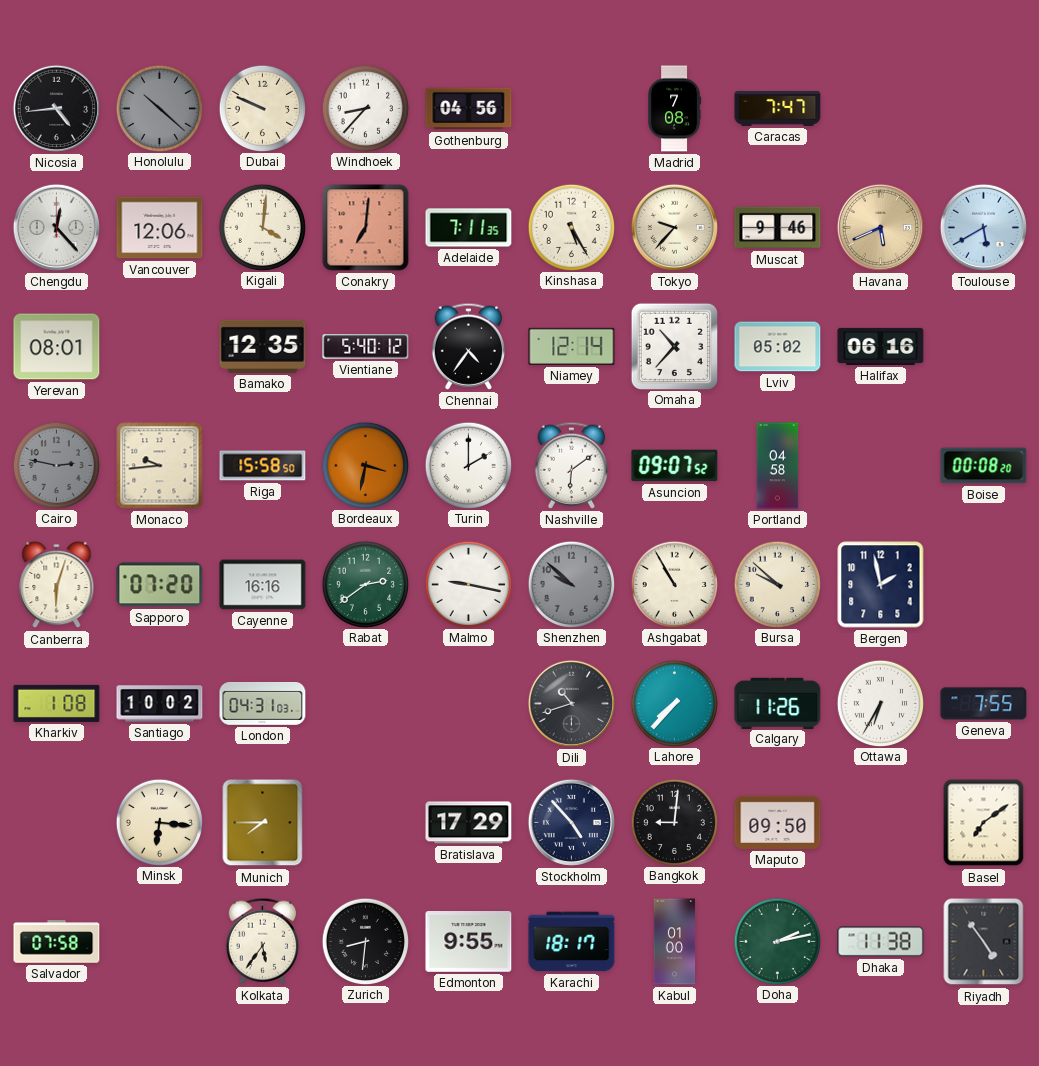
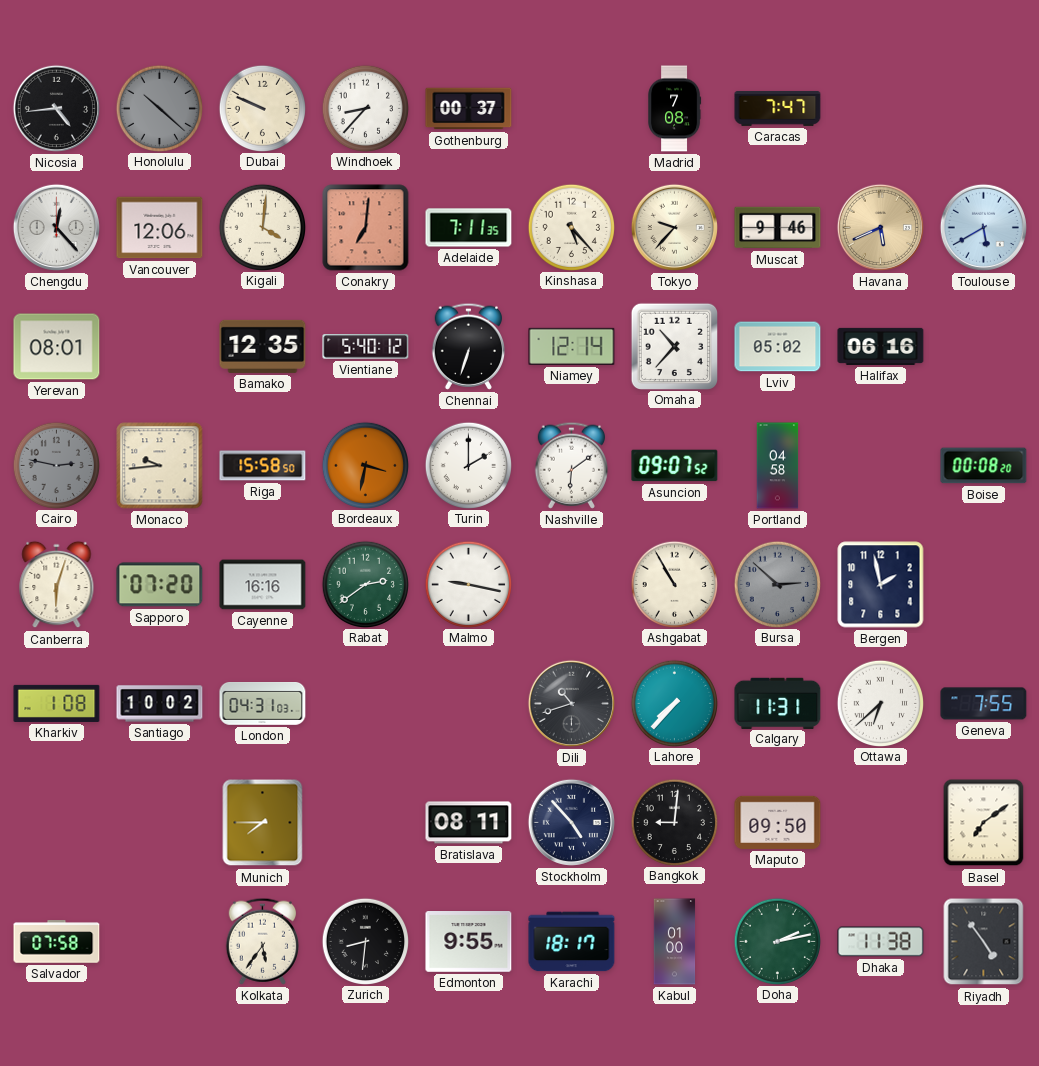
Gothenburg: 04:56 -> 00:37 (469, 109)
Kinshasa: 5:25 -> 5:23 (571, 227)
Chennai: 4:36 -> 6:33 (469, 346)
Shenzhen: 9:52 -> none (571, 584)
Bursa: 9:52 -> 2:52 (777, 584)
Bursa dial: cream -> grey (777, 584)
Calgary: 11:26 -> 11:31 (778, 703)
Ottawa: 6:35 -> 6:38 (880, 703)
Minsk: 6:16 -> none (159, 822)
Bratislava: 17:29 -> 08:11 (469, 823)
